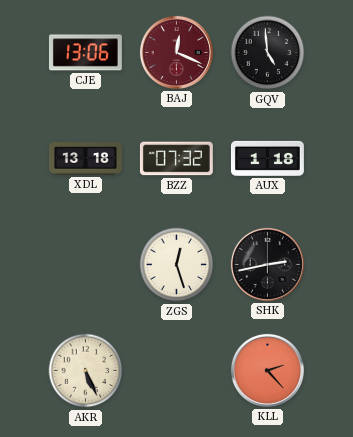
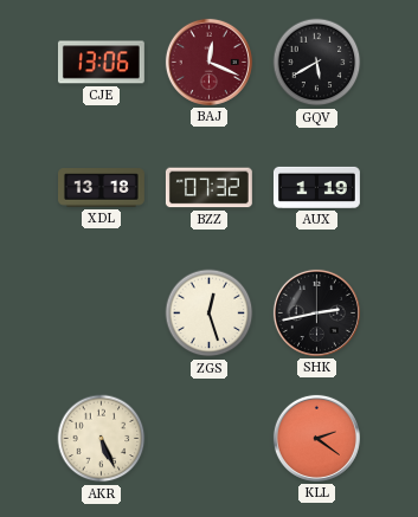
GQV: 4:59 -> 5:40 (317, 63)
AUX: 1:18 -> 1:19 (316, 187)
KLL: 2:23 -> 2:21 (316, 438)
